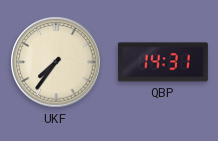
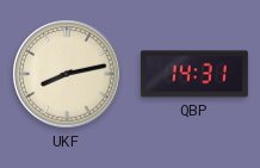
UKF: 7:36 -> 8:13 (67, 74)
